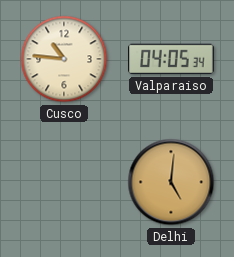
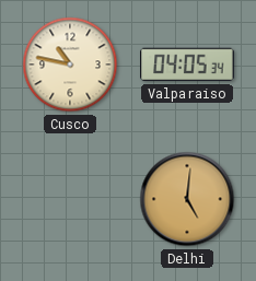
Cusco: 10:46 -> 10:47 (70, 65)
